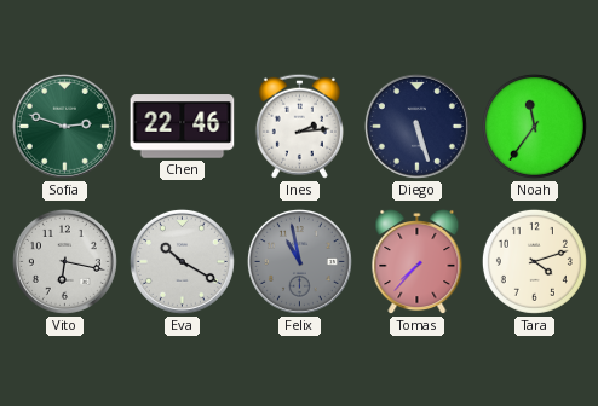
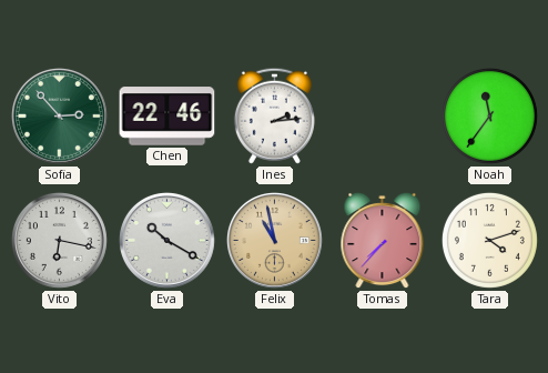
Sofia: 2:48 -> 2:53 (59, 115)
Diego: 5:27 -> none (416, 126)
Felix dial: grey -> champagne (274, 240)
